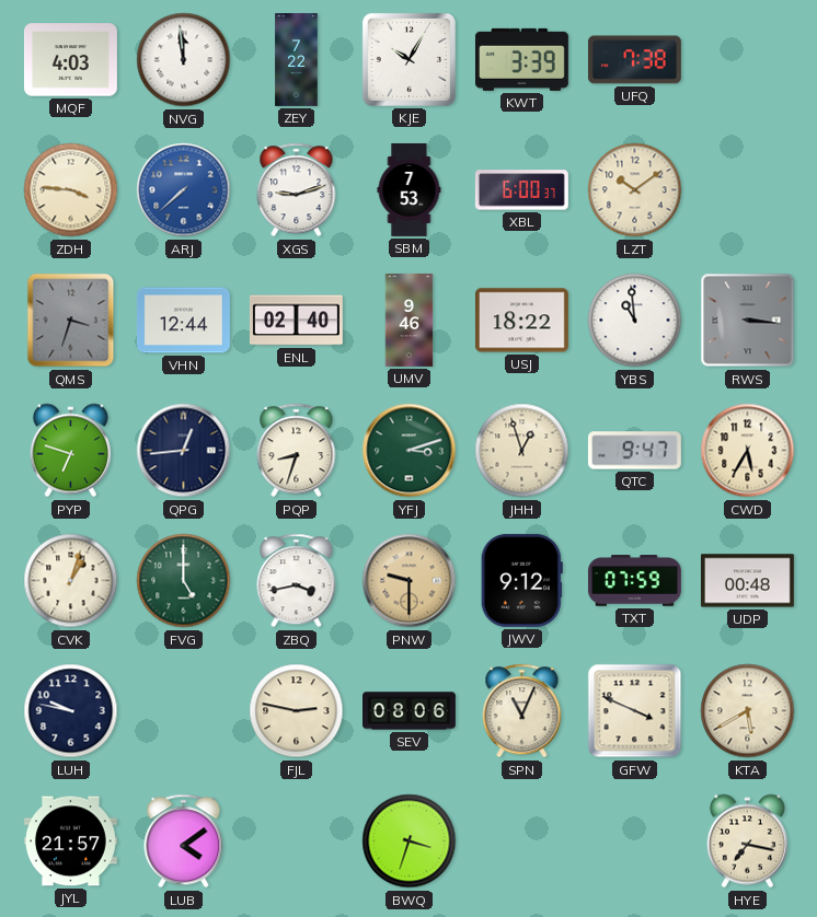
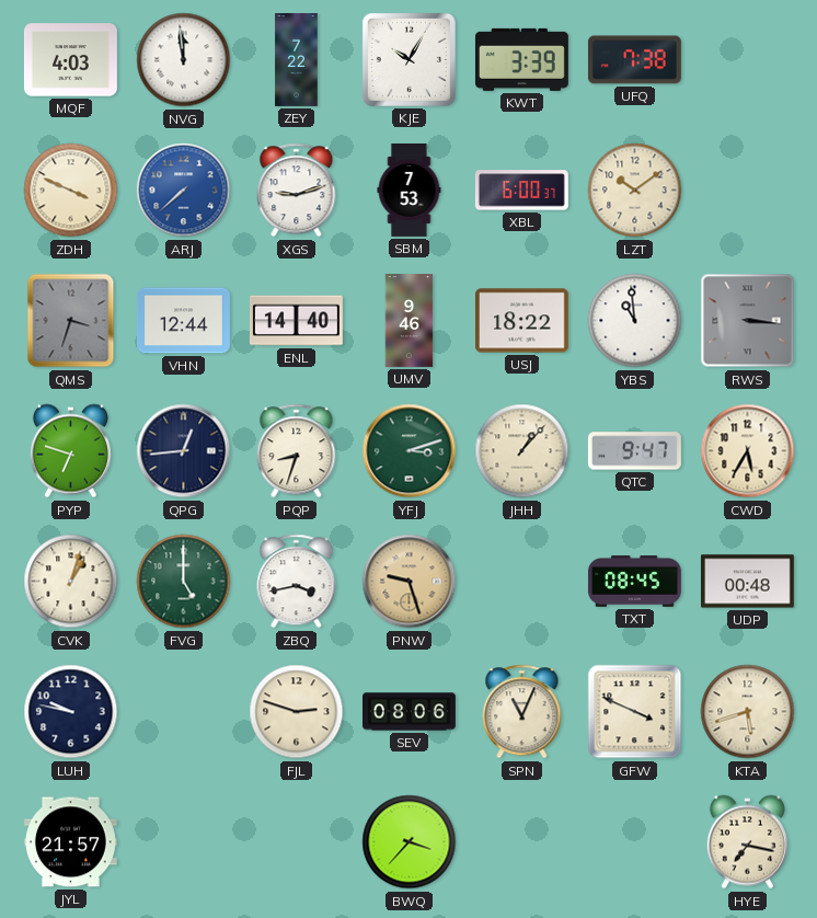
ZDH: 3:46 -> 3:49 (71, 191)
ENL: 02:40 -> 14:40 (296, 321)
JHH: 12:57 -> 1:07 (522, 451)
PNW: 9:30 -> 9:27 (410, 582)
JWV: 9:12 -> none (521, 580)
TXT: 07:59 -> 08:45 (634, 582)
FJL: 2:47 -> 2:48 (297, 712)
KTA: 5:40 -> 5:42 (748, 712)
LUB: 4:09 -> none (184, 841)
BWQ: 3:33 -> 3:37 (410, 842)
